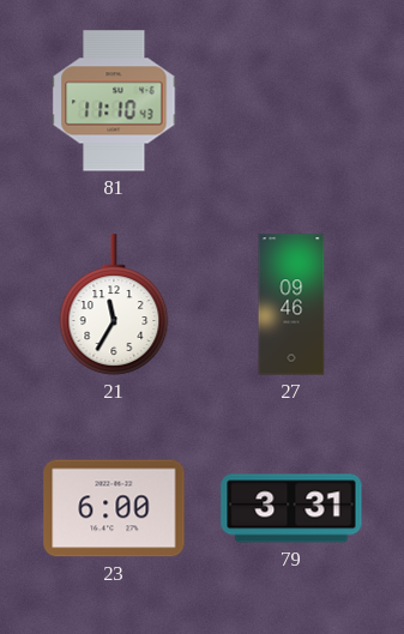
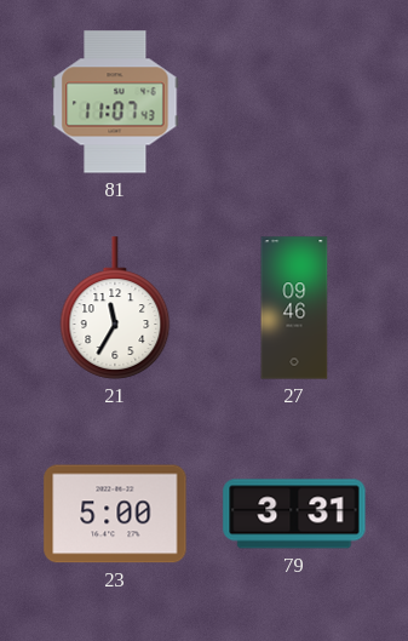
81: 11:10 -> 11:07 (115, 102)
23: 6:00 -> 5:00 (115, 514)
